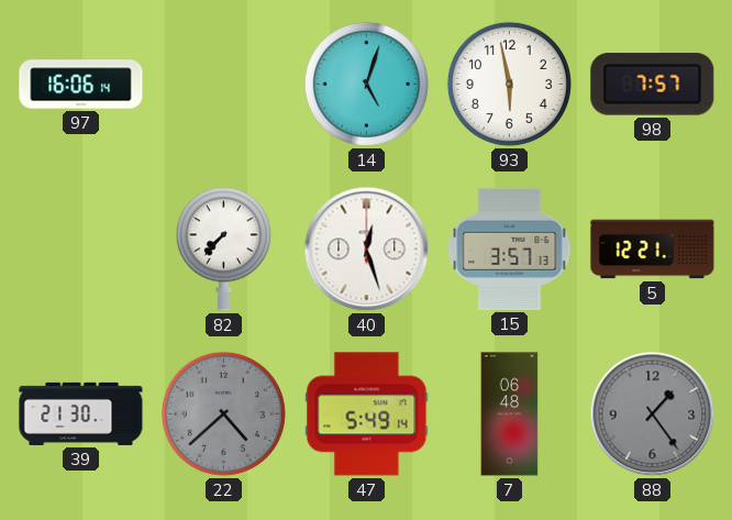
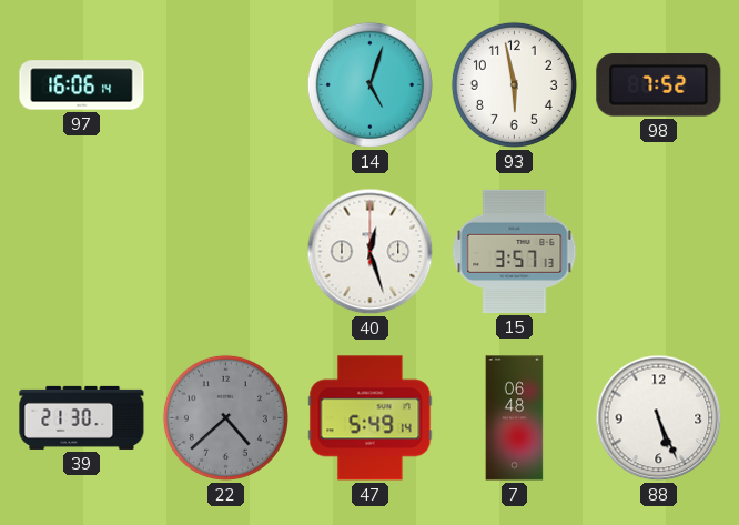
98: 7:57 -> 7:52 (659, 85)
82: 7:37 -> none (223, 248)
5: 12:21 -> none (653, 250)
88: 1:24 -> 5:26 (659, 418)
88 dial: grey -> white (659, 418)
